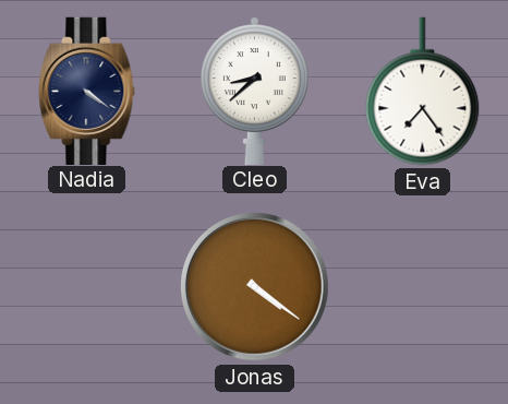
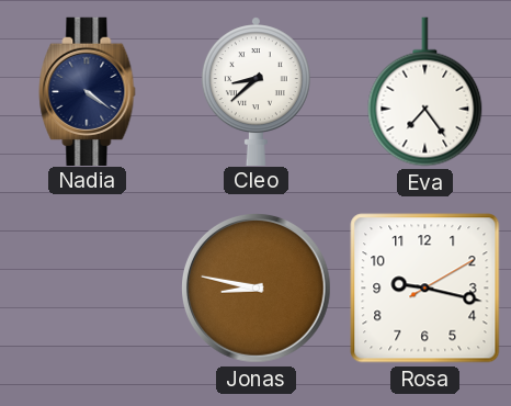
Jonas: 4:21 -> 8:47 (257, 289)
Rosa: none -> 9:17 (425, 289)
